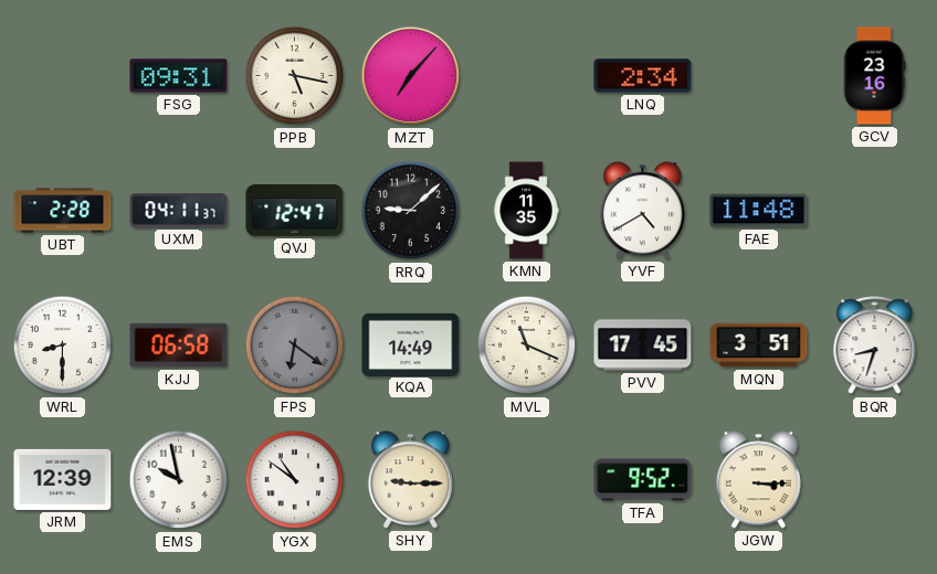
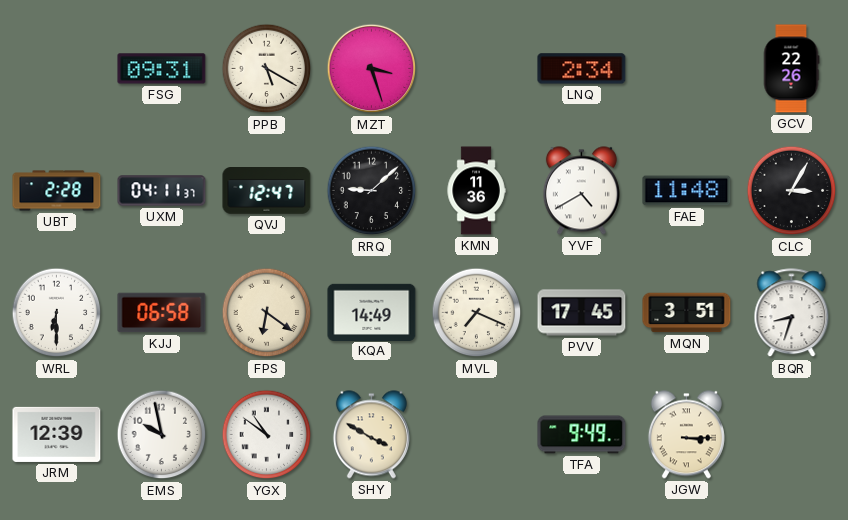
PPB: 5:17 -> 5:20 (267, 69)
MZT: 7:07 -> 3:27 (372, 69)
GCV: 23:16 -> 22:26 (791, 69)
KMN: 11:35 -> 11:36 (476, 191)
CLC: none -> 3:05 (792, 191)
WRL: 8:30 -> 6:30 (57, 313)
FPS dial: grey -> cream (267, 313)
MVL: 11:19 -> 7:19 (477, 313)
SHY: 9:15 -> 3:50 (371, 435)
TFA: 9:52 -> 9:49 (582, 435)
